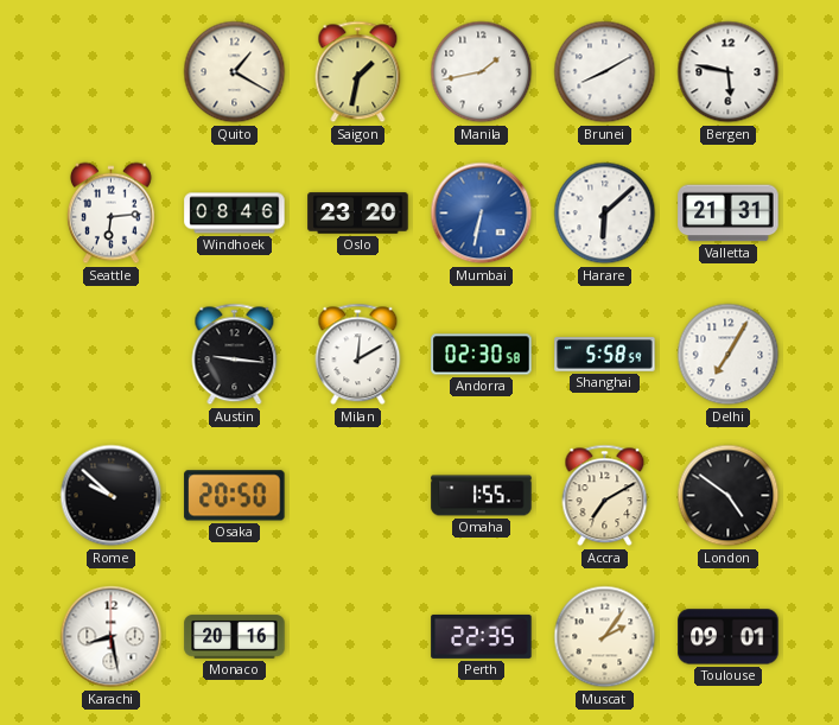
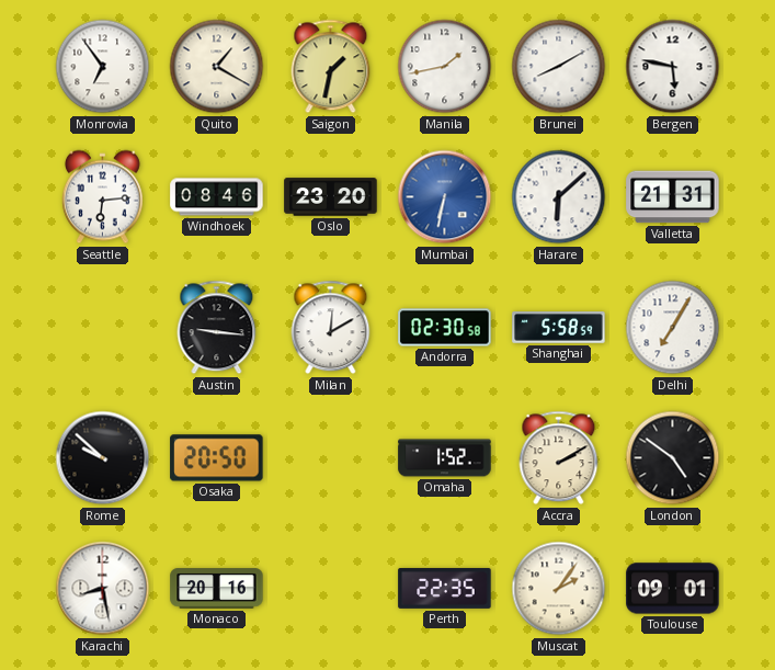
Monrovia: none -> 6:54 (103, 67)
Omaha: 1:55 -> 1:52 (445, 458)
Accra: 7:10 -> 2:10 (559, 458)
